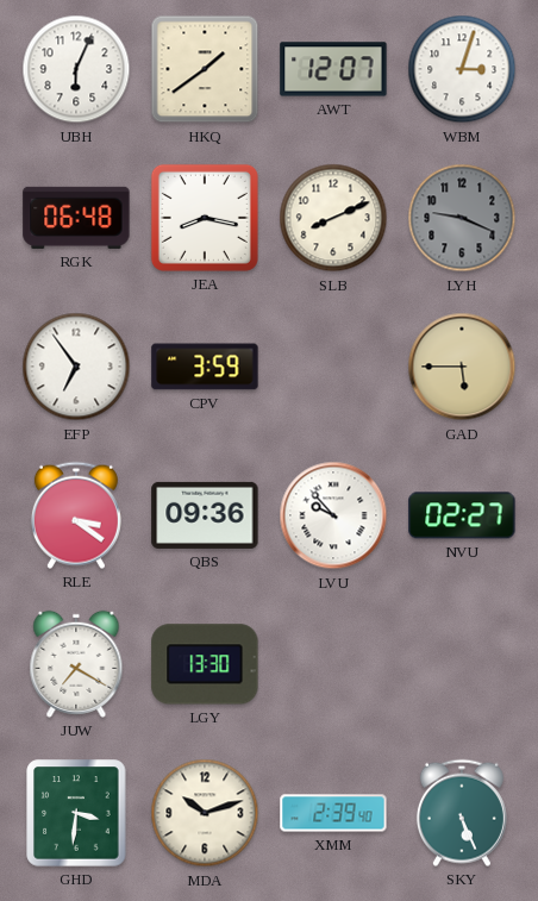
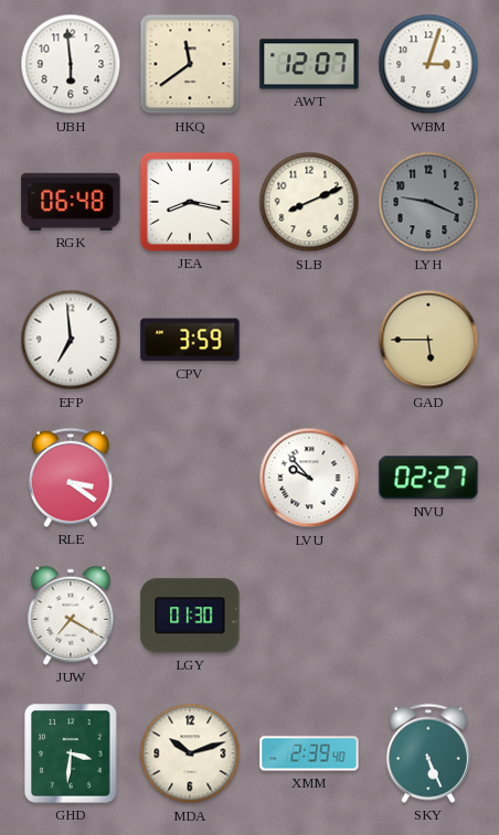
UBH: 6:04 -> 5:59 (71, 64)
HKQ: 1:39 -> 11:39 (190, 64)
EFP: 6:54 -> 6:59 (71, 340)
QBS: 09:36 -> none (205, 515)
LGY: 13:30 -> 01:30 (190, 615)
